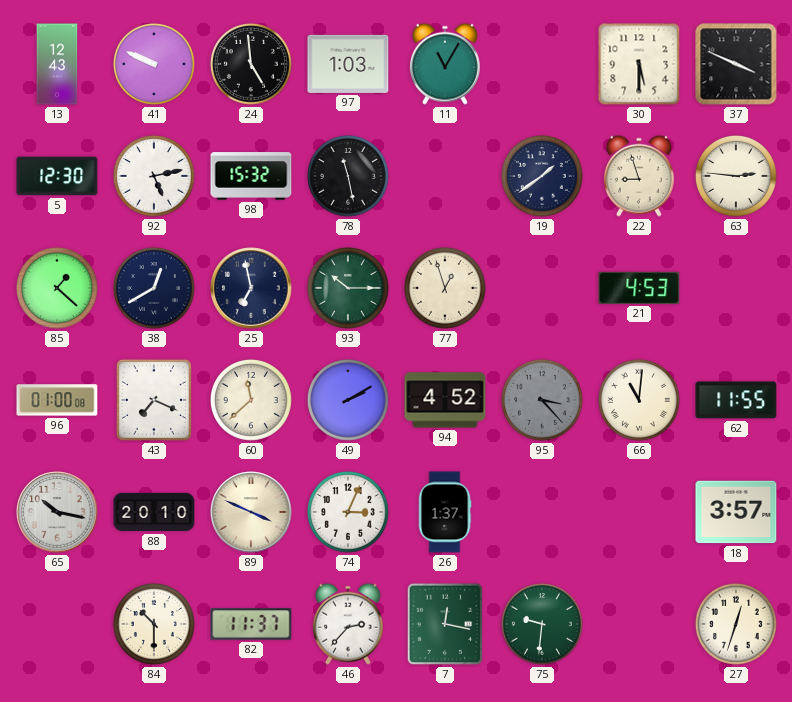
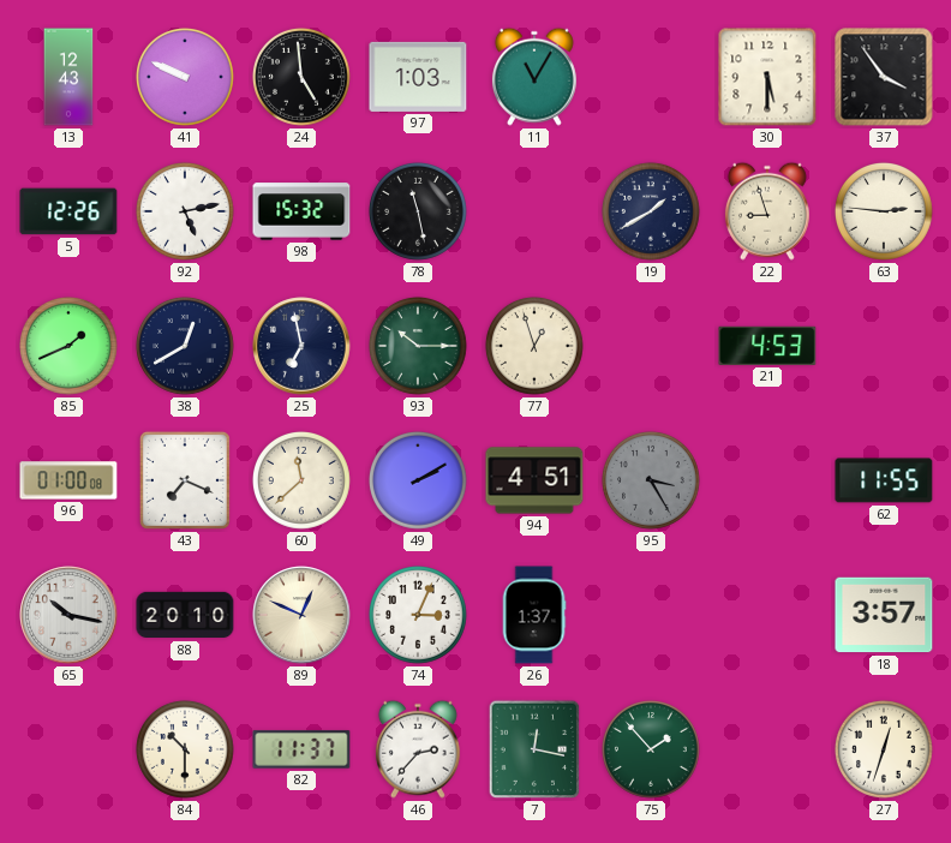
37: 3:49 -> 3:54 (884, 77)
5: 12:30 -> 12:26 (68, 211)
19: 1:39 -> 1:40 (651, 211)
85: 1:22 -> 1:41 (68, 346)
94: 4:52 -> 4:51 (534, 480)
95: 3:23 -> 3:25 (651, 480)
66: 11:01 -> none (639, 400)
89: 3:49 -> 12:49 (301, 615)
75: 9:31 -> 1:53 (651, 749)
